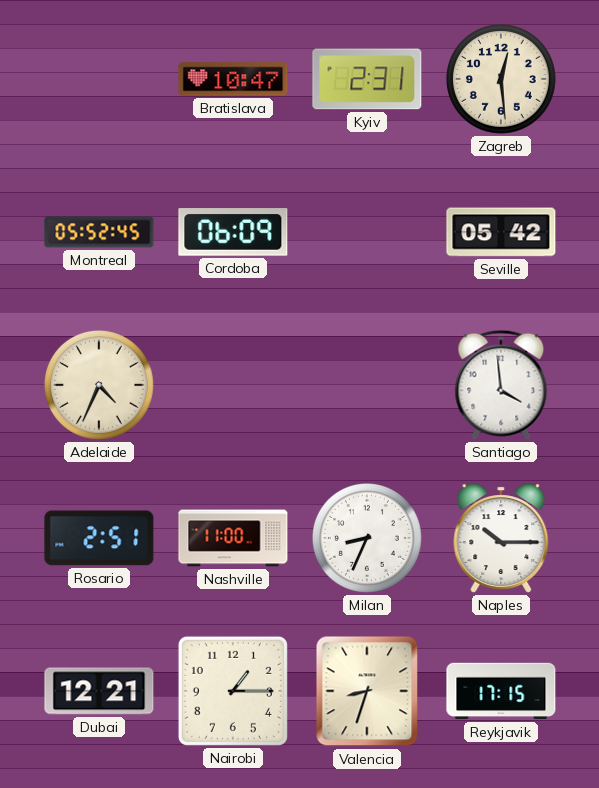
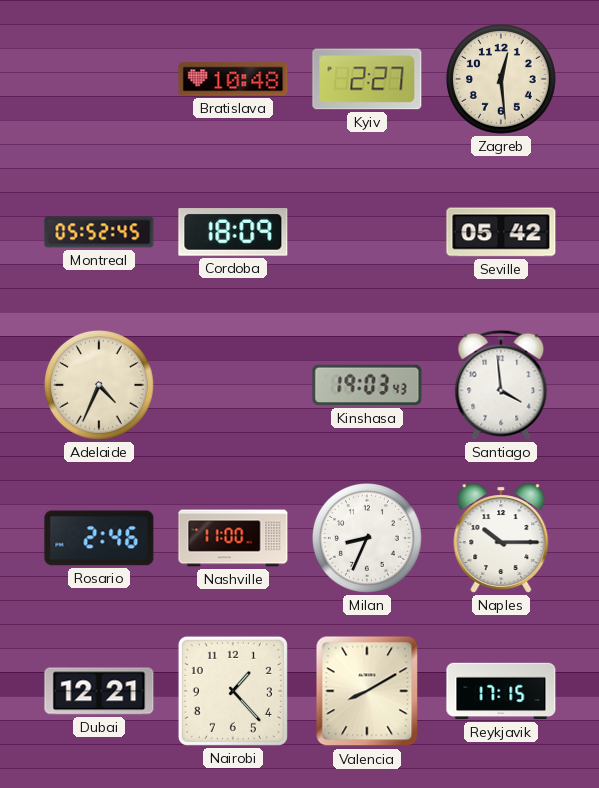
Bratislava: 10:47 -> 10:48 (233, 79)
Kyiv: 2:31 -> 2:27 (367, 79)
Cordoba: 06:09 -> 18:09 (233, 232)
Kinshasa: none -> 19:03 (367, 385)
Rosario: 2:51 -> 2:46 (99, 538)
Nairobi: 1:15 -> 1:23 (233, 691)
Valencia: 8:33 -> 8:10 (367, 691)
